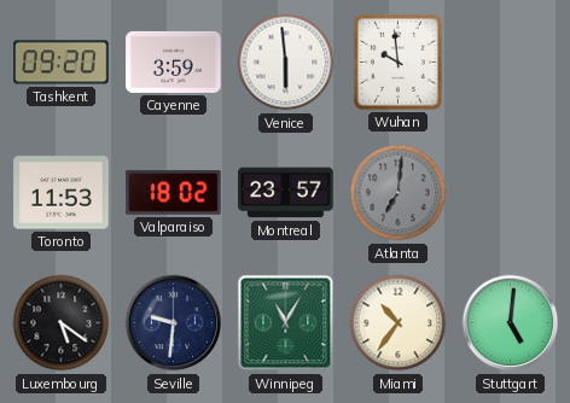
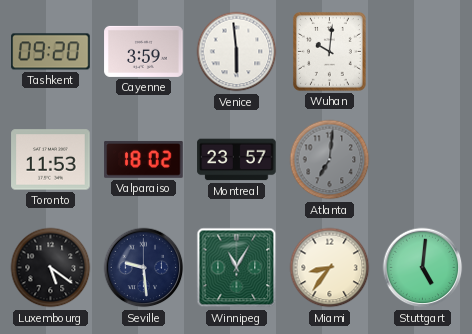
Wuhan: 9:59 -> 10:01 (329, 51)
Seville: 9:31 -> 9:29 (144, 268)
Miami: 10:36 -> 8:36 (330, 268)
